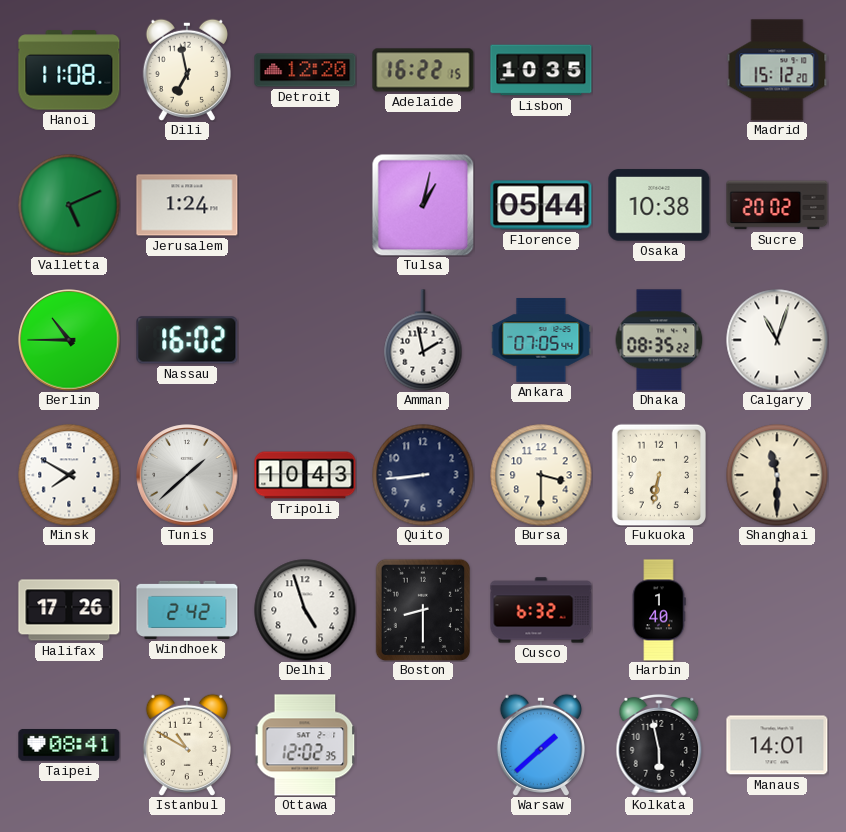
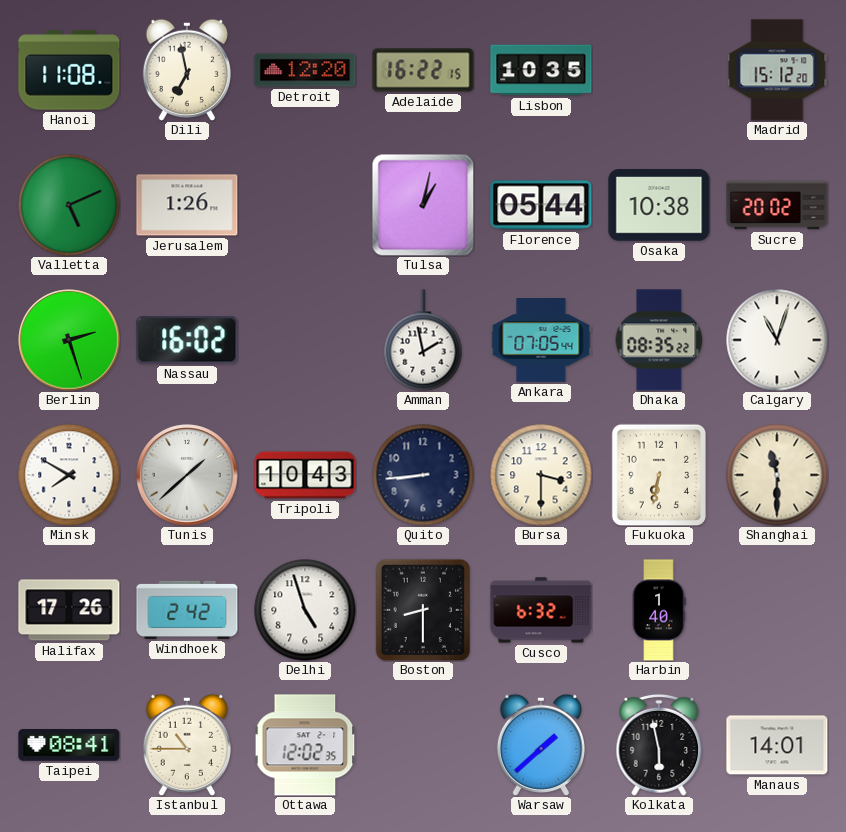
Jerusalem: 1:24 -> 1:26 (187, 205)
Berlin: 10:45 -> 2:27 (69, 340)
Istanbul: 10:50 -> 10:45 (187, 744)
